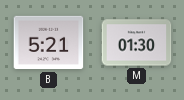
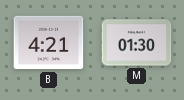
B: 5:21 -> 4:21 (49, 43)
